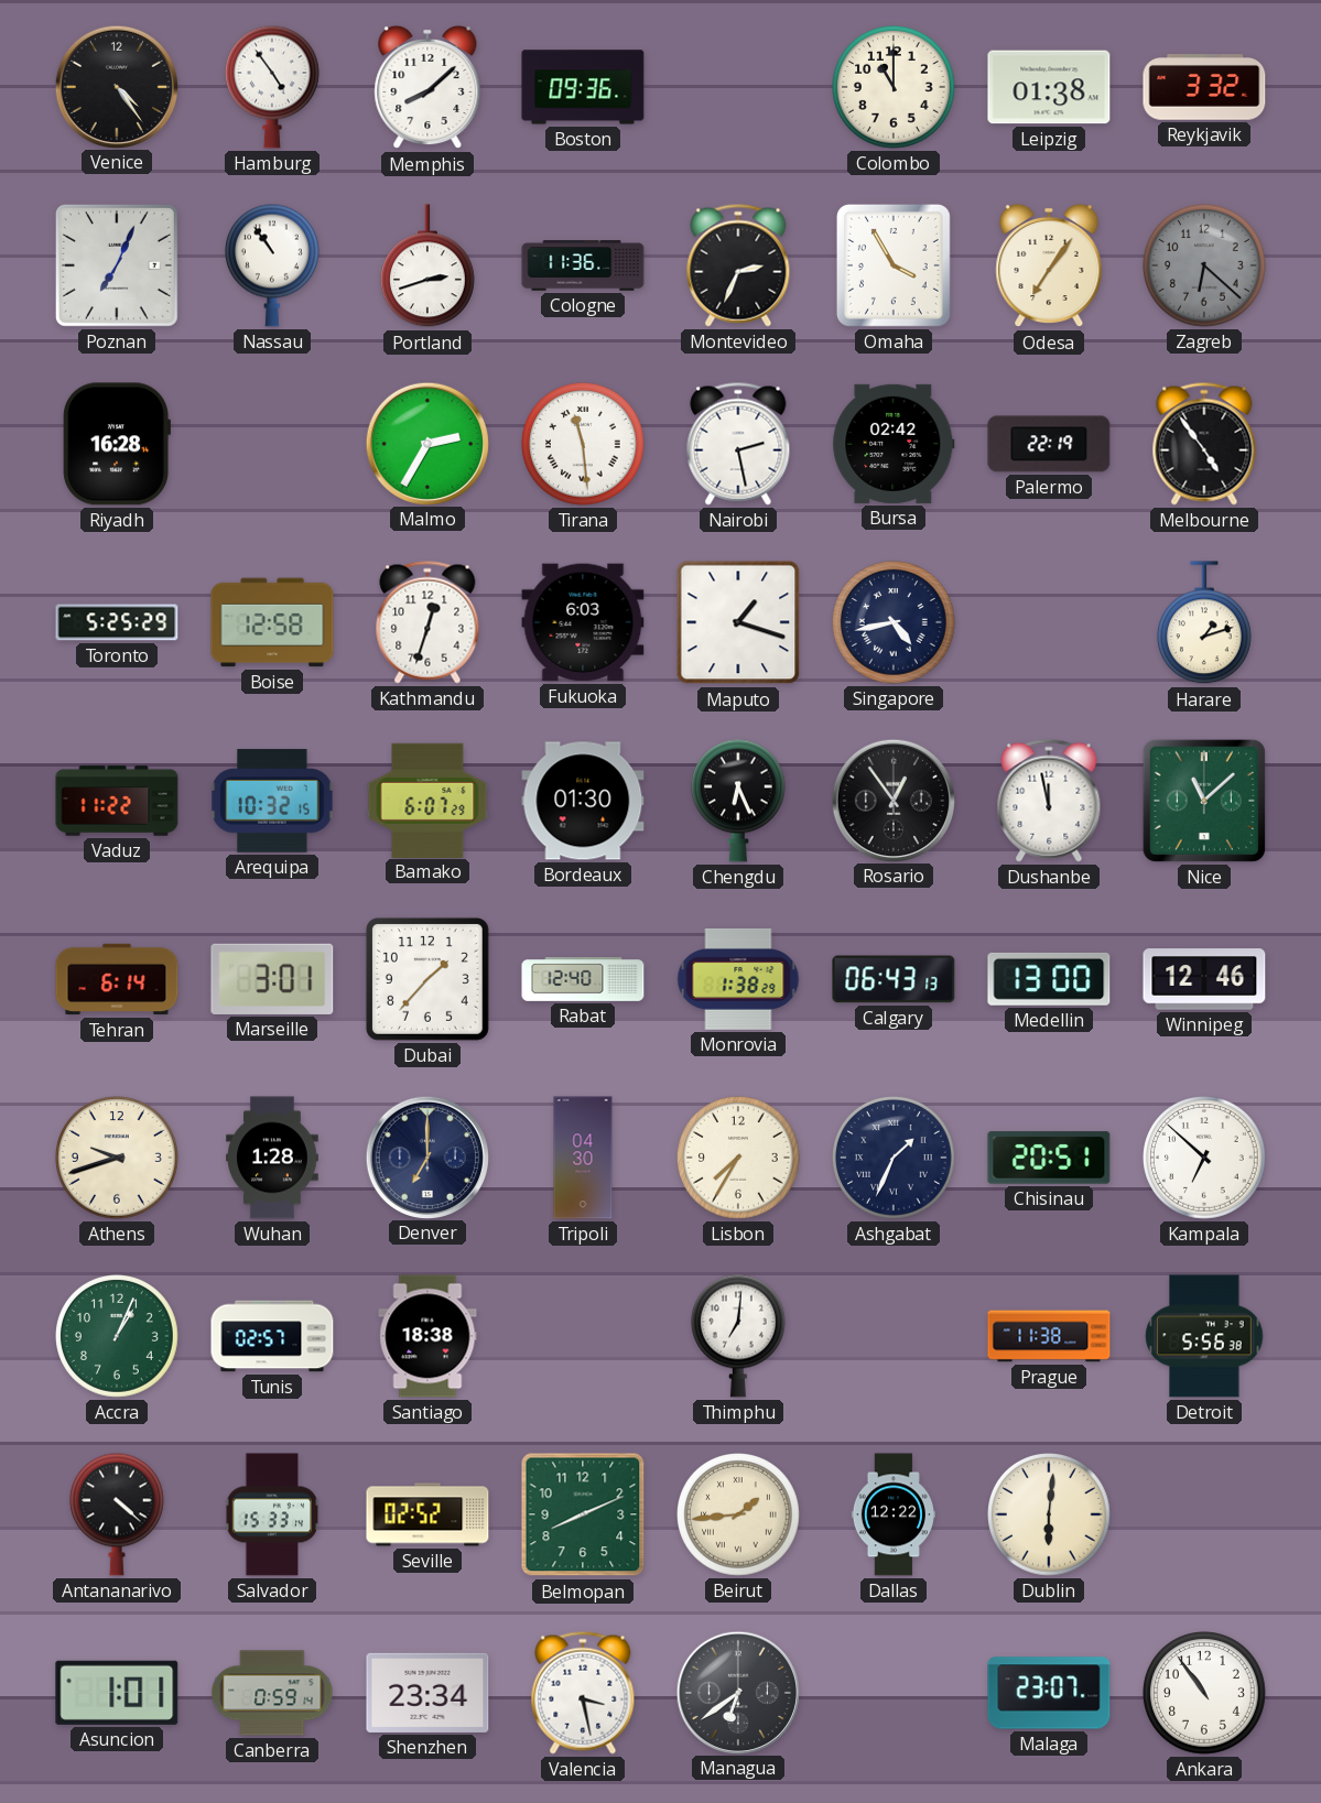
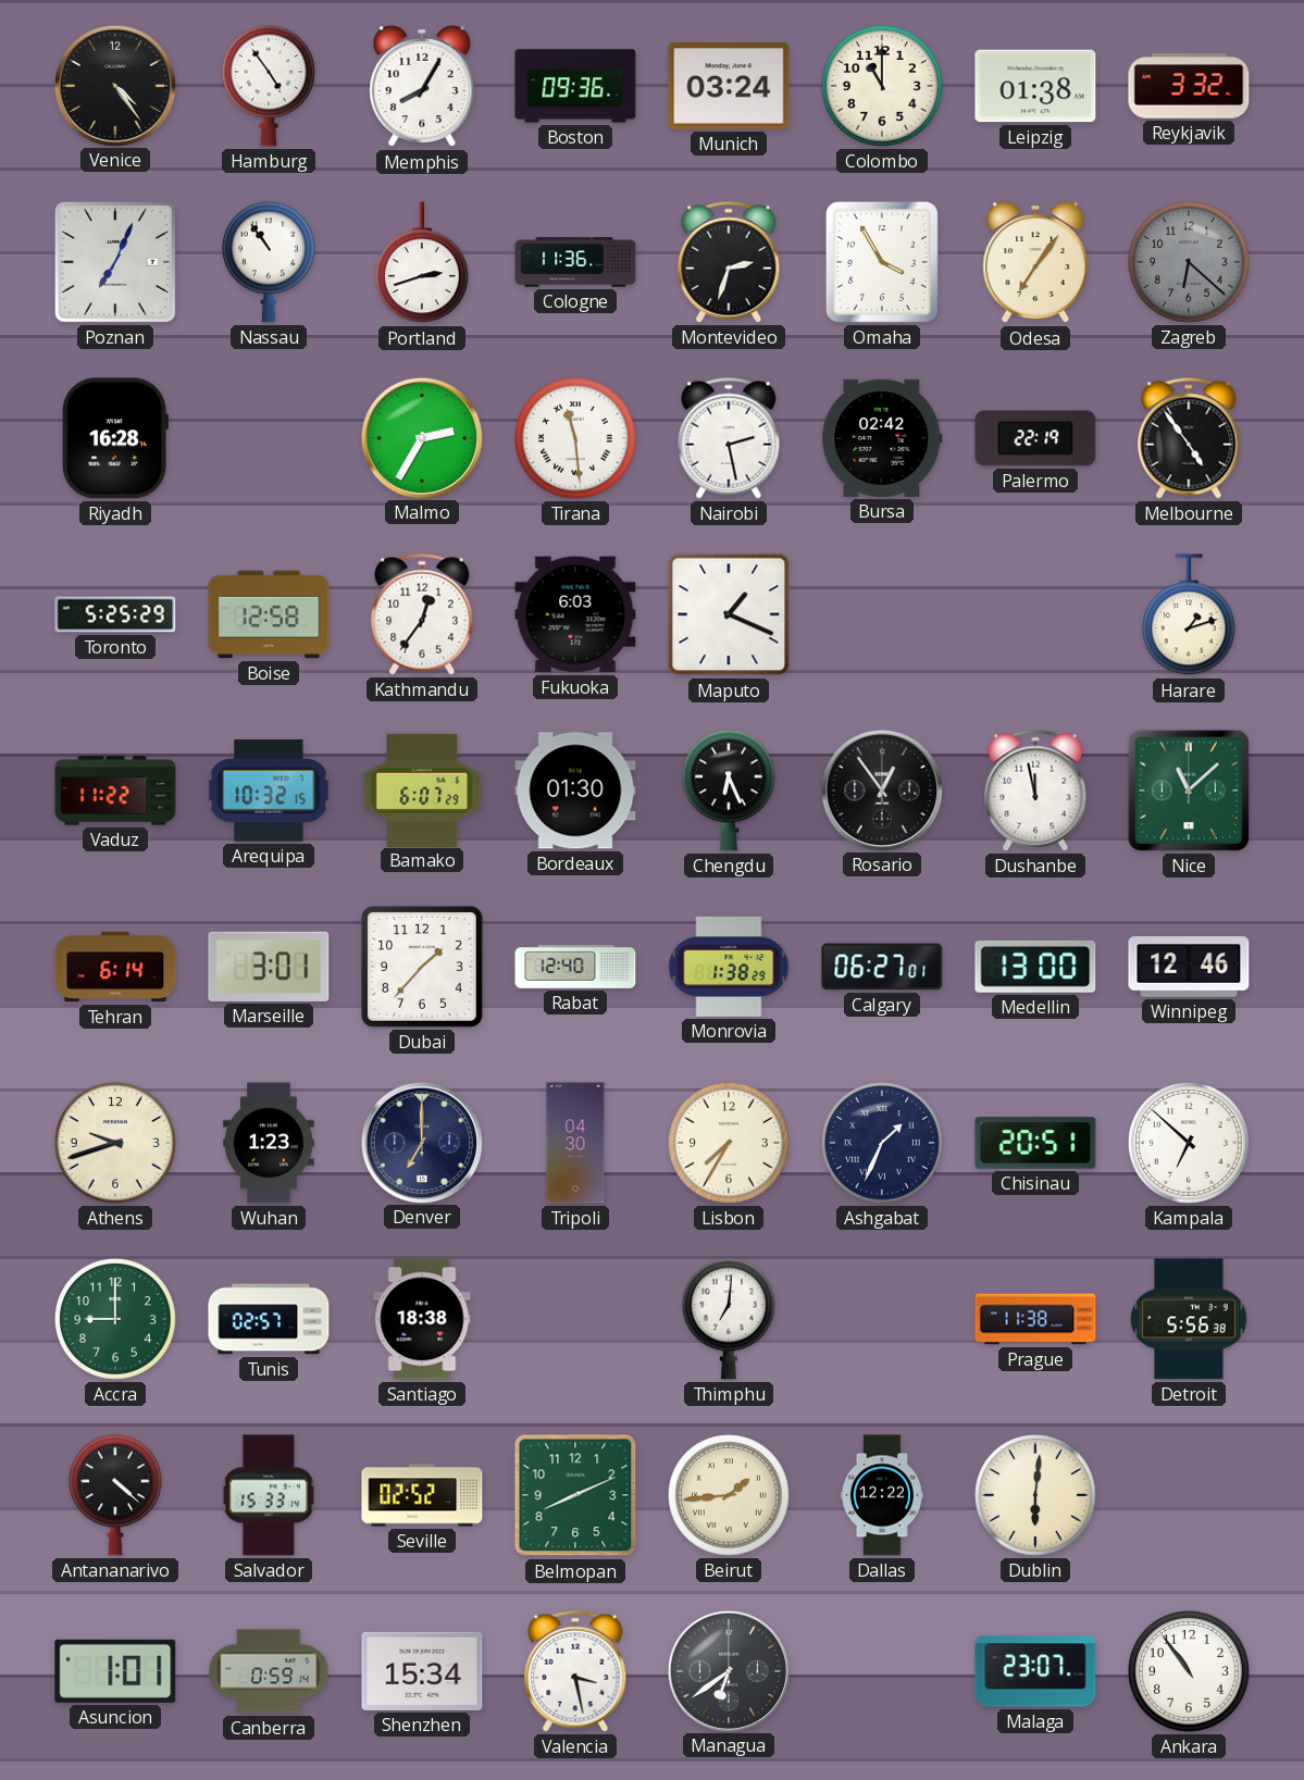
Memphis: 8:08 -> 8:05 (422, 86)
Munich: none -> 03:24 (729, 86)
Montevideo: 2:34 -> 2:33 (729, 262)
Kathmandu: 12:33 -> 12:36 (422, 614)
Maputo: 1:18 -> 1:19 (729, 614)
Singapore: 4:43 -> none (895, 623)
Calgary: 06:43 -> 06:27 (882, 967)
Wuhan: 1:28 -> 1:23 (269, 1143)
Accra: 1:04 -> 9:00 (116, 1320)
Shenzhen: 23:34 -> 15:34 (422, 1671)
